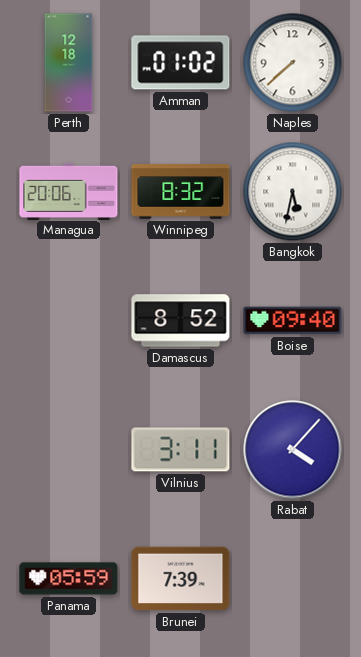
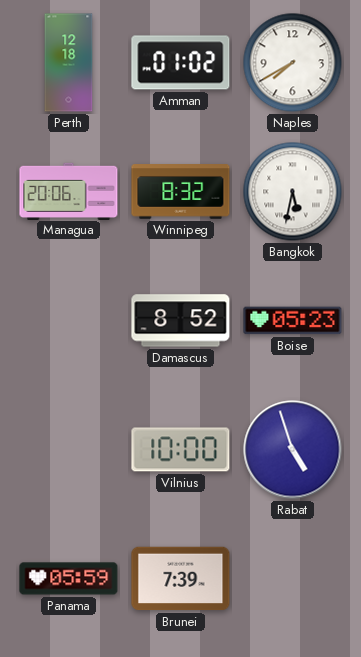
Naples: 7:38 -> 7:40 (293, 63)
Boise: 09:40 -> 05:23 (293, 321)
Vilnius: 3:11 -> 10:00 (181, 450)
Rabat: 4:07 -> 4:57 (293, 450)
